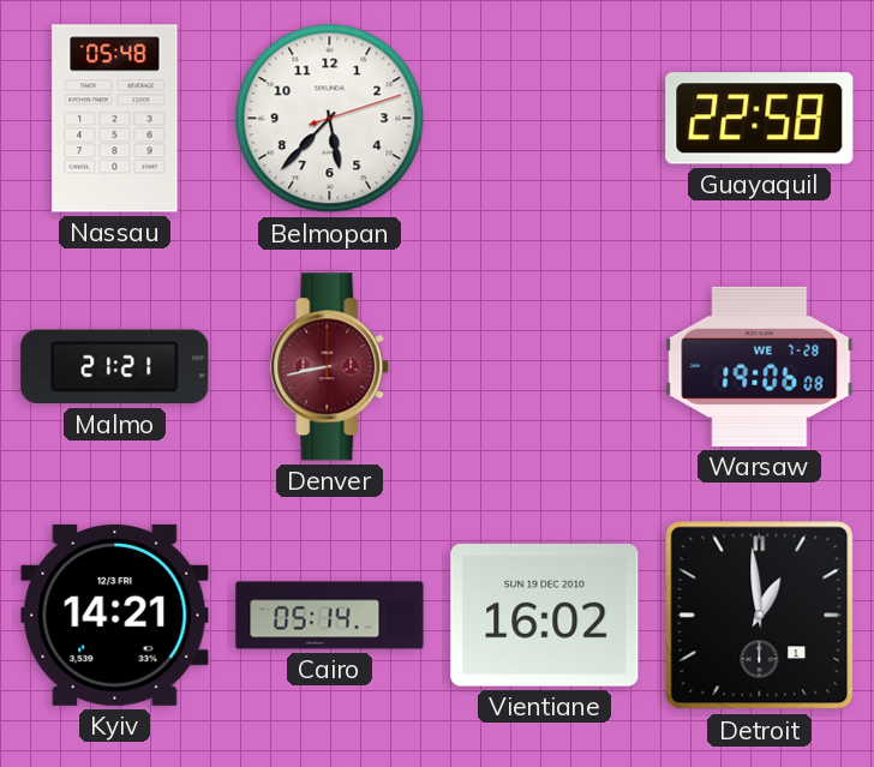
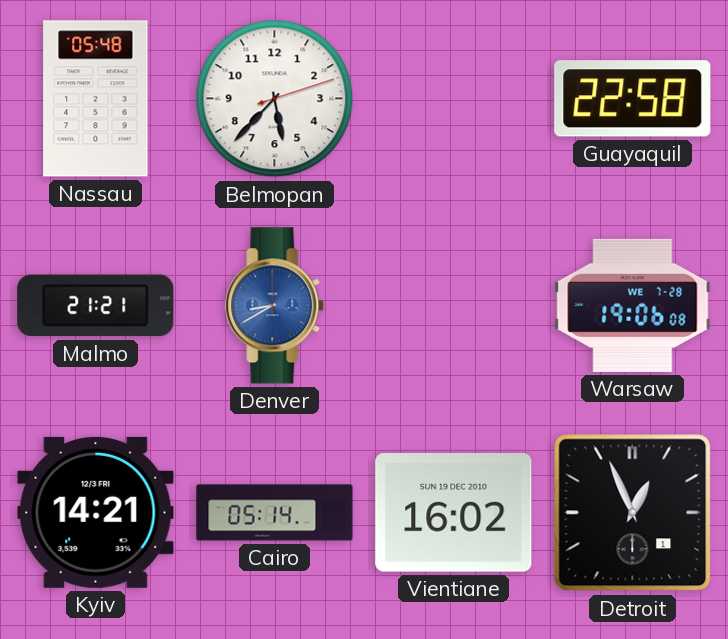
Denver: 8:43 -> 8:40 (275, 306)
Denver dial: burgundy -> blue (275, 306)
Detroit: 12:59 -> 12:56 (633, 513)
